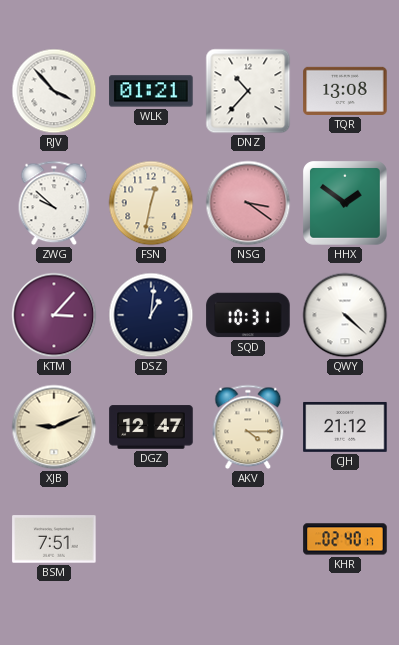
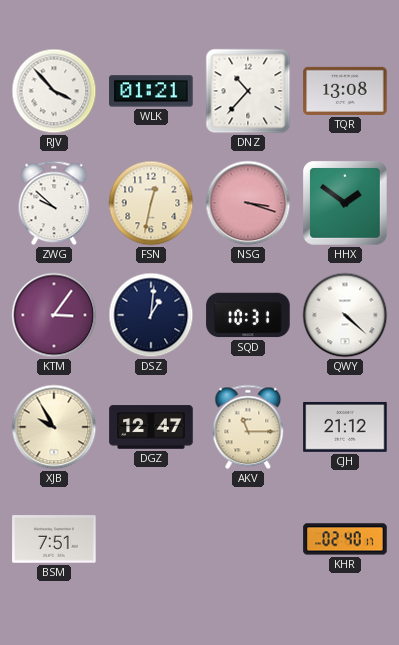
NSG: 3:21 -> 3:18 (248, 203)
KTM: 3:07 -> 3:06 (54, 315)
XJB: 9:11 -> 9:55 (54, 427)
AKV: 4:15 -> 11:15 (248, 427)
